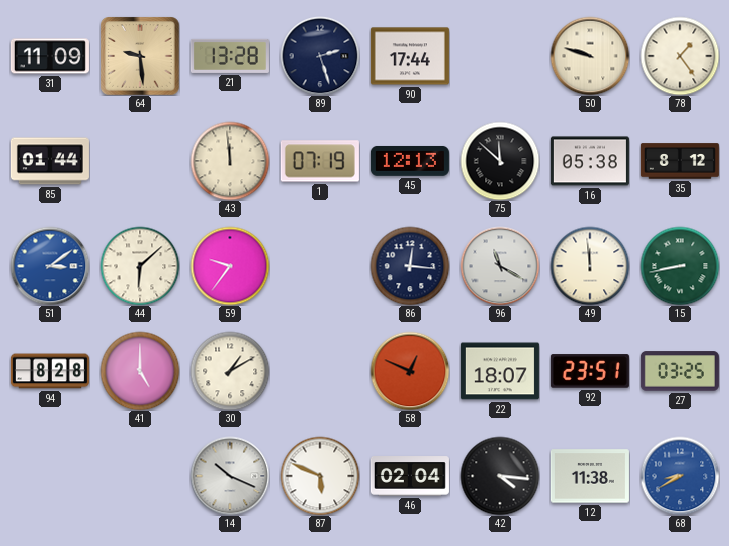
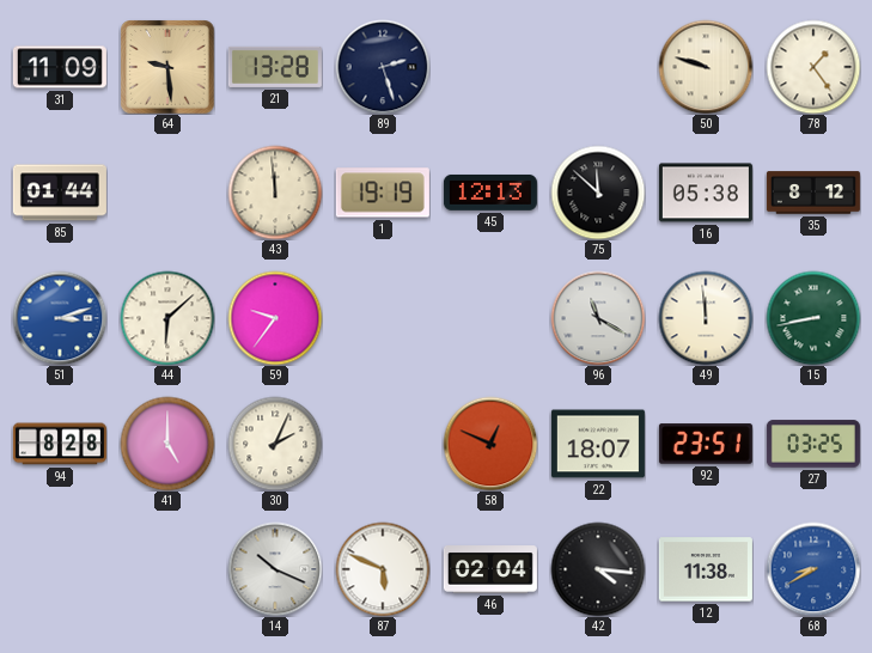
90: 17:44 -> none (410, 56)
1: 07:19 -> 19:19 (383, 193)
51: 3:09 -> 3:12 (60, 318)
86: 12:16 -> none (410, 266)
30: 1:10 -> 2:04 (275, 444)
